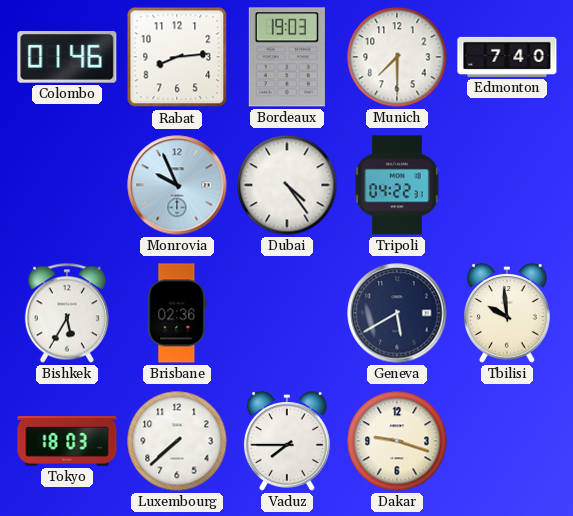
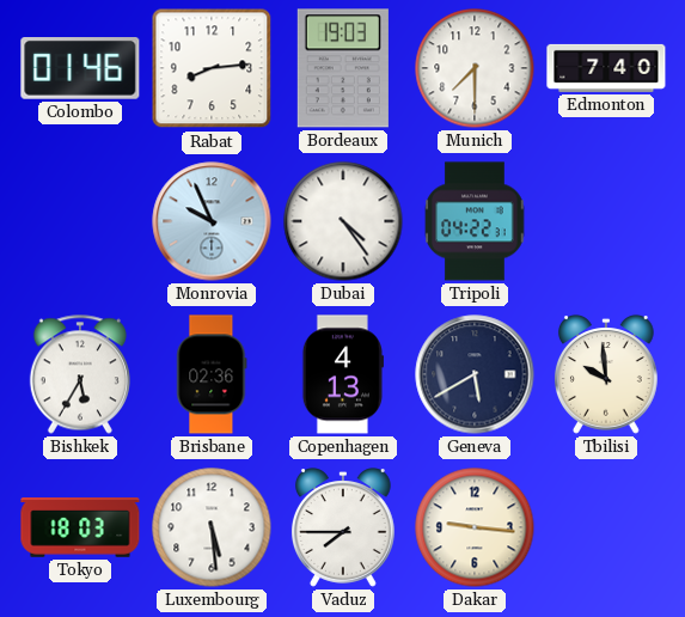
Copenhagen: none -> 4:13 (342, 374)
Luxembourg: 7:38 -> 5:29 (212, 527)
Dakar: 9:18 -> 9:16 (475, 527)
